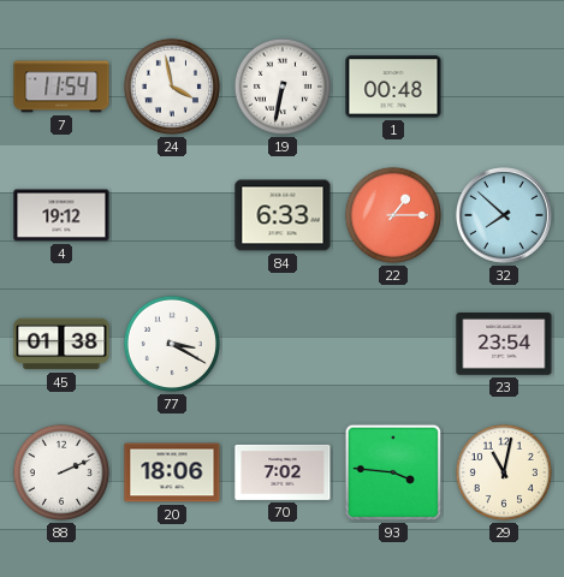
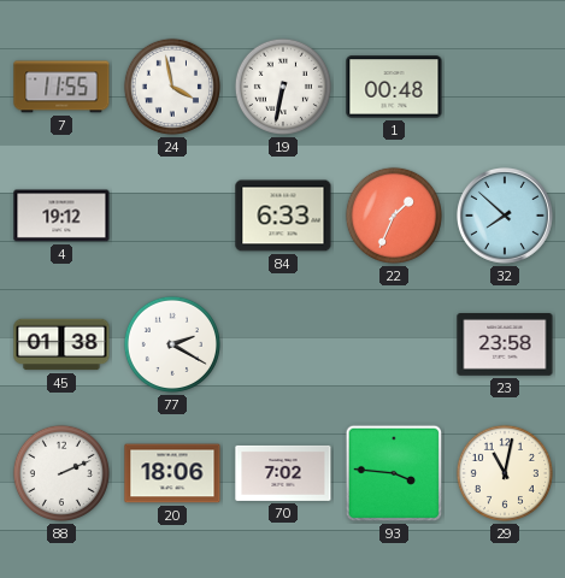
7: 11:54 -> 11:55 (61, 87)
22: 1:15 -> 1:34 (394, 216)
77: 3:20 -> 2:20 (172, 344)
23: 23:54 -> 23:58 (505, 346)
